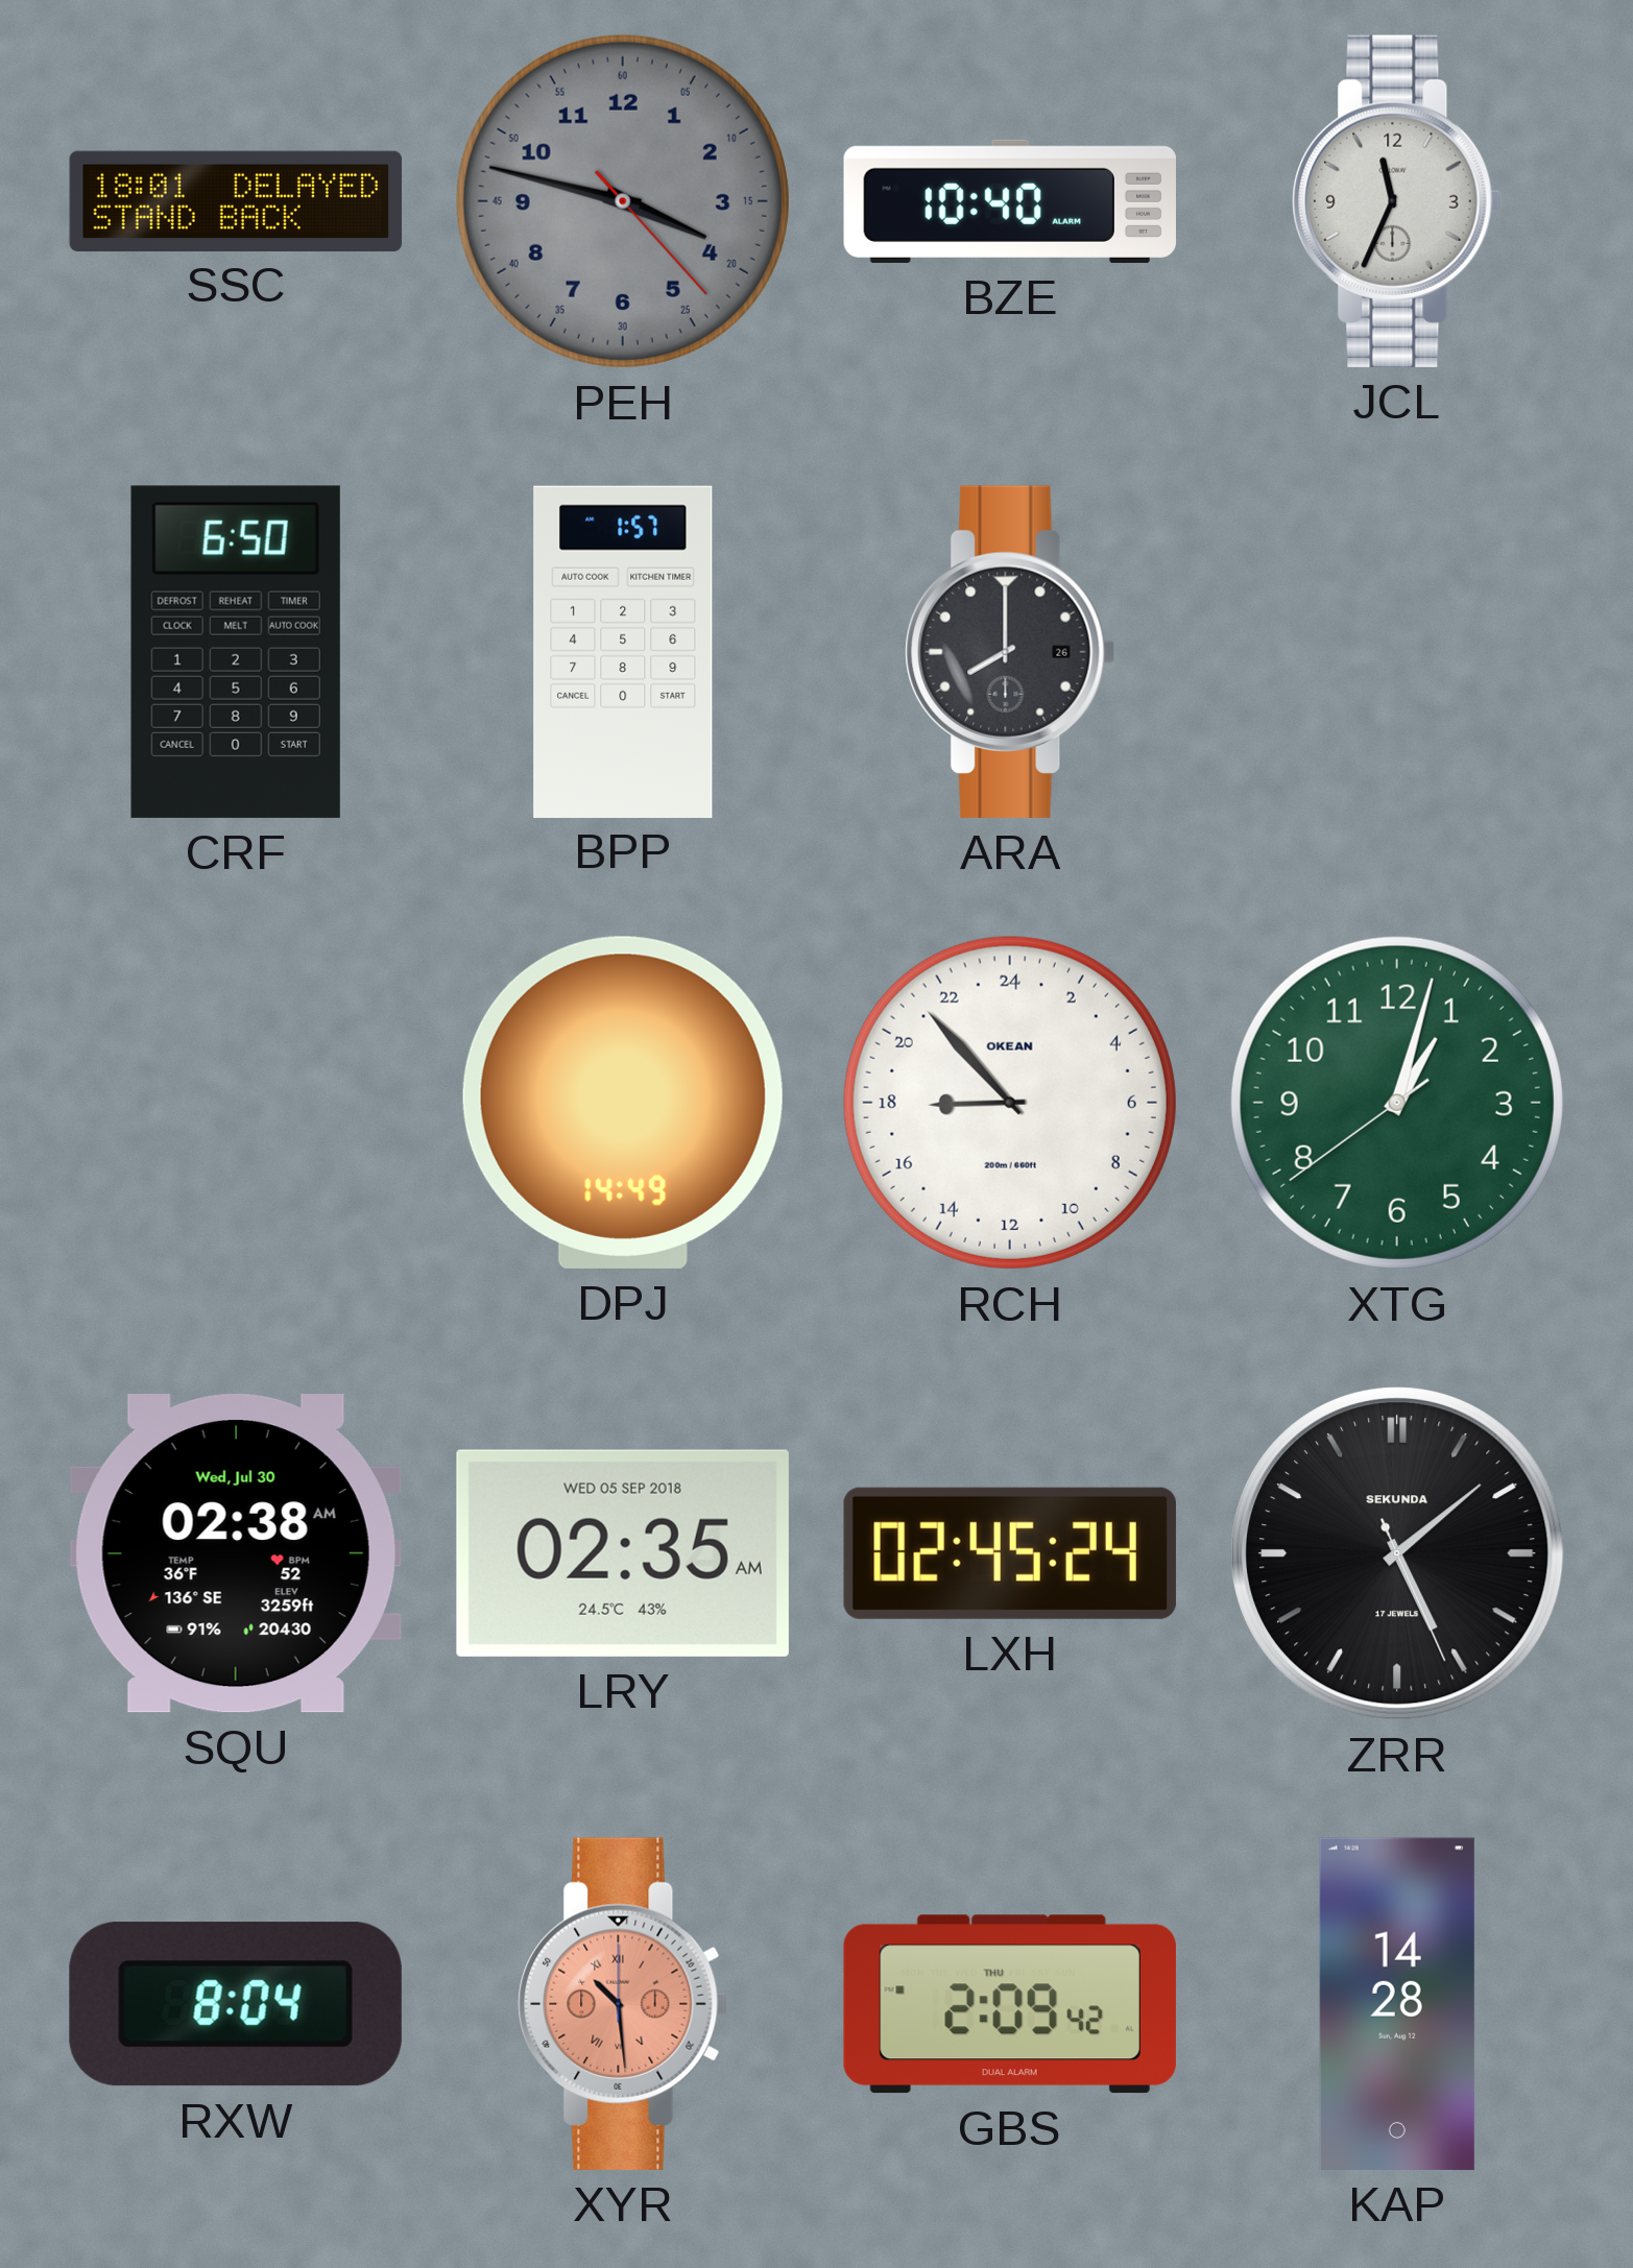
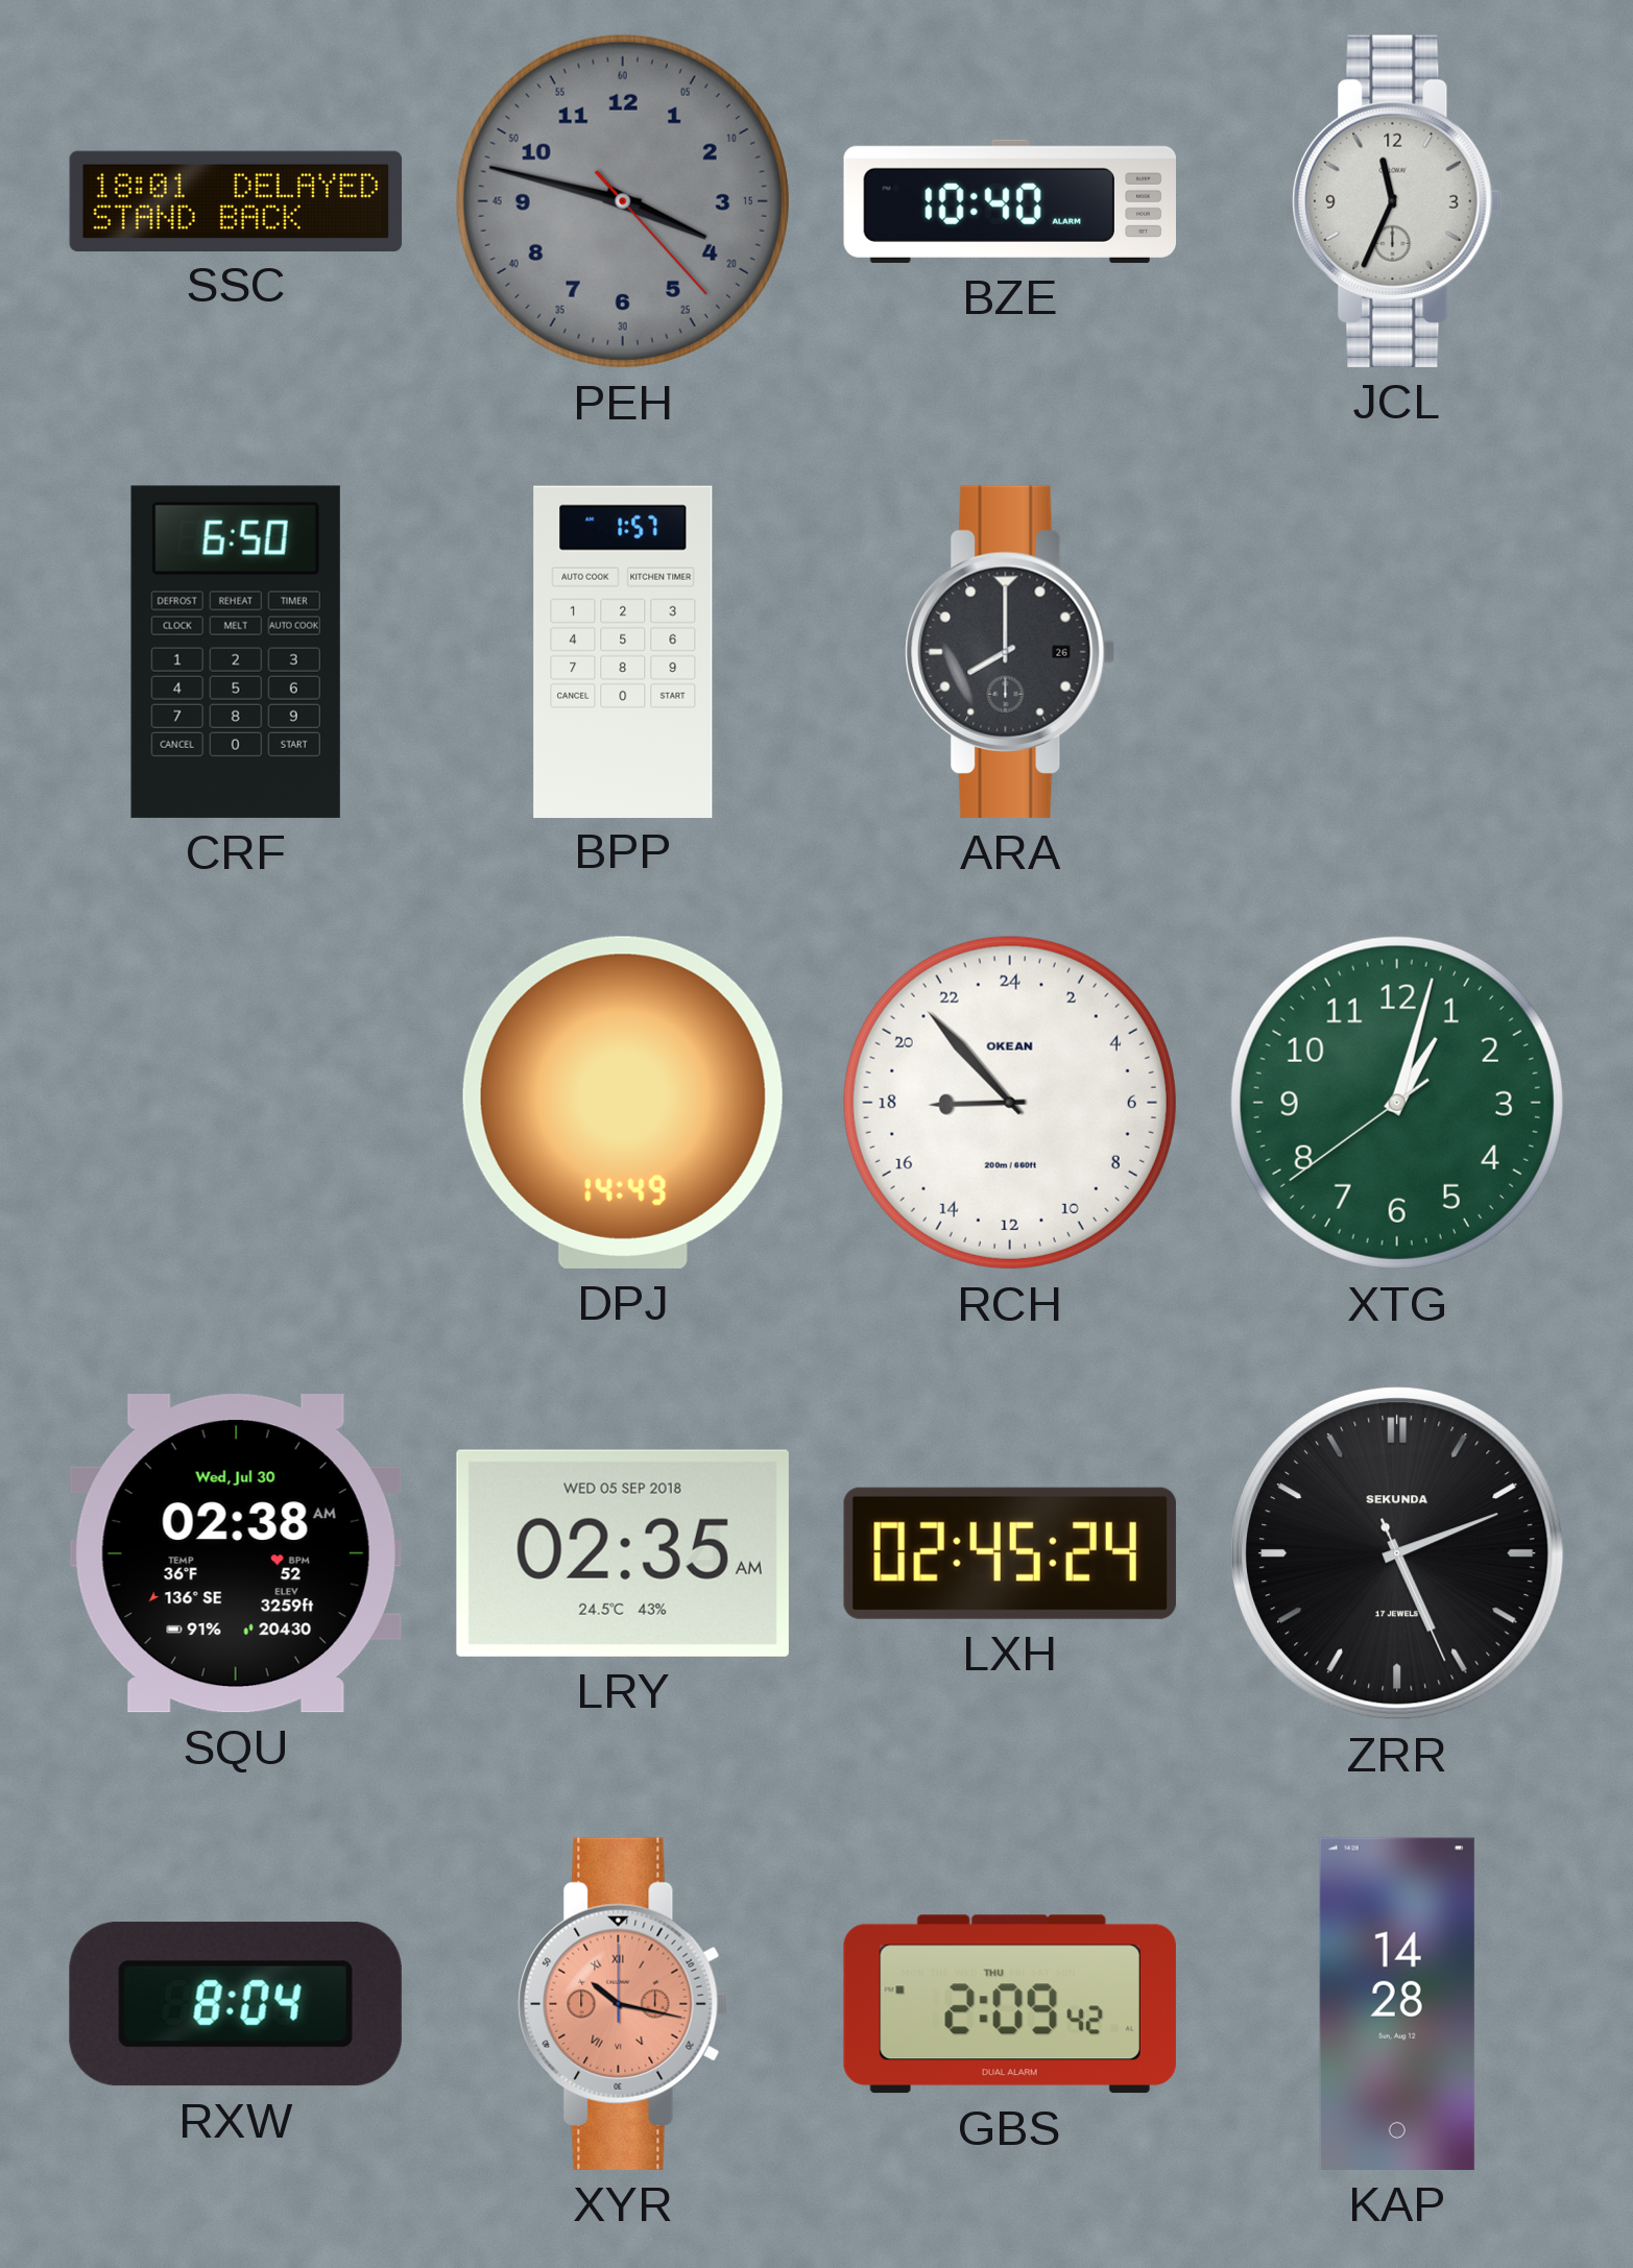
ZRR: 5:08 -> 5:11 (1397, 1553)
XYR: 10:29 -> 10:17 (623, 2004)
